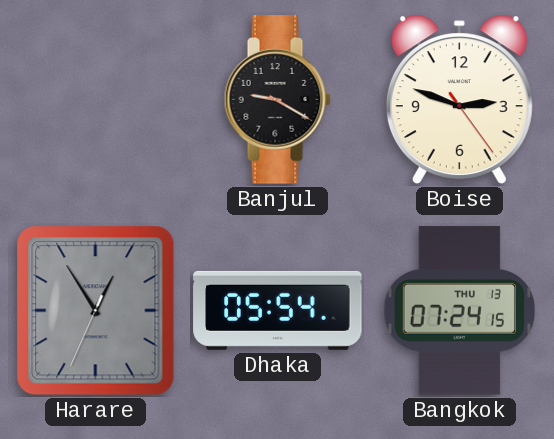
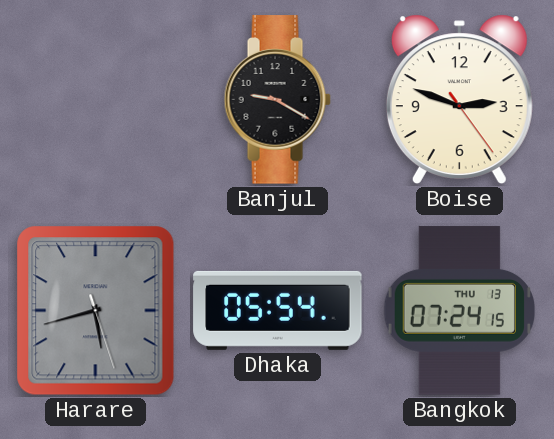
Harare: 12:54 -> 5:42 (96, 311)
